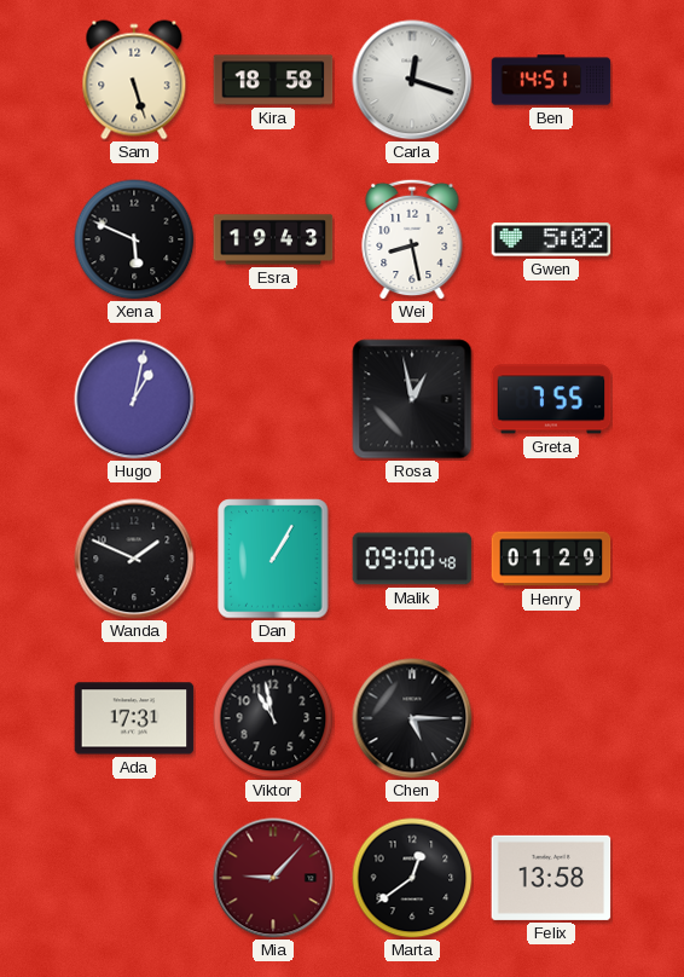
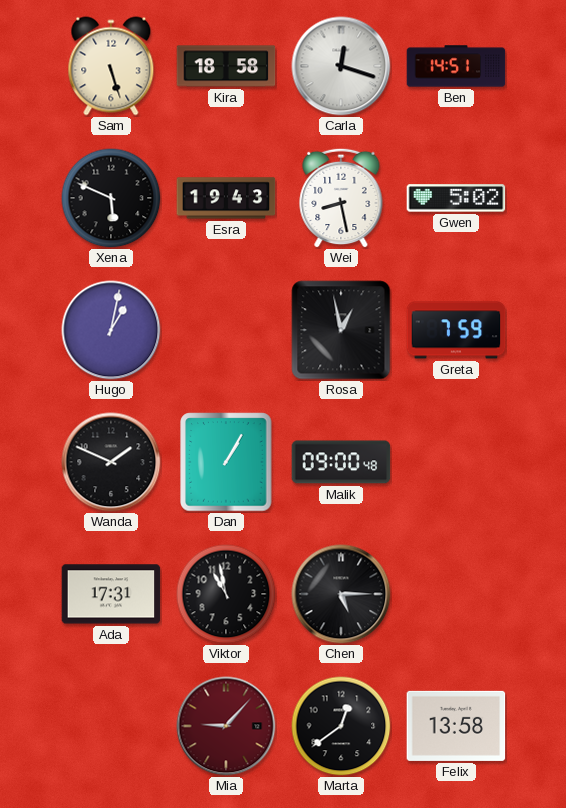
Greta: 7:55 -> 7:59 (456, 330)
Henry: 01:29 -> none (551, 559)
